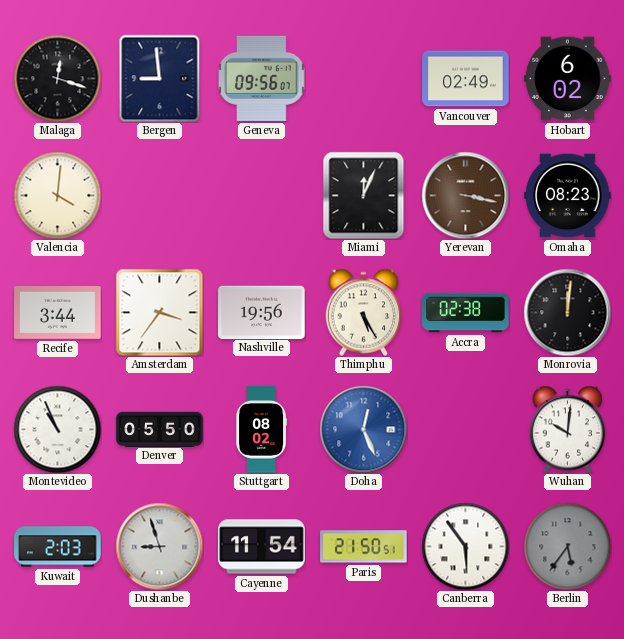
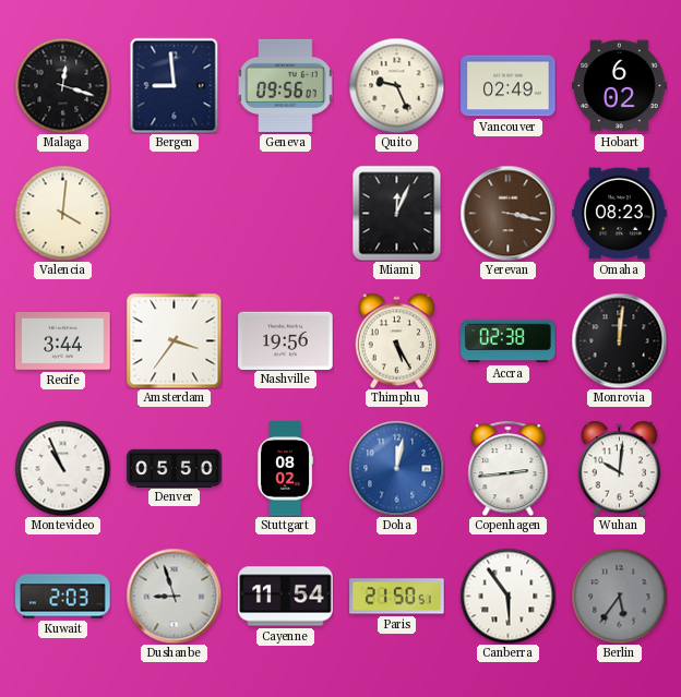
Quito: none -> 9:26 (396, 85)
Doha: 12:26 -> 12:02 (396, 468)
Copenhagen: none -> 2:44 (509, 468)
